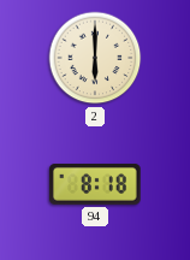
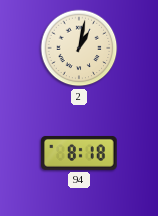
2: 6:00 -> 1:02 (79, 48)
